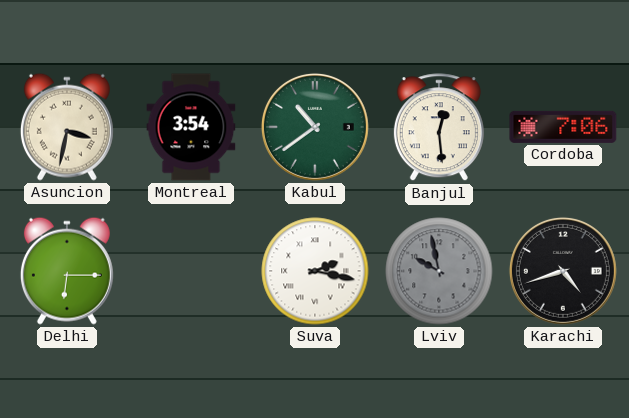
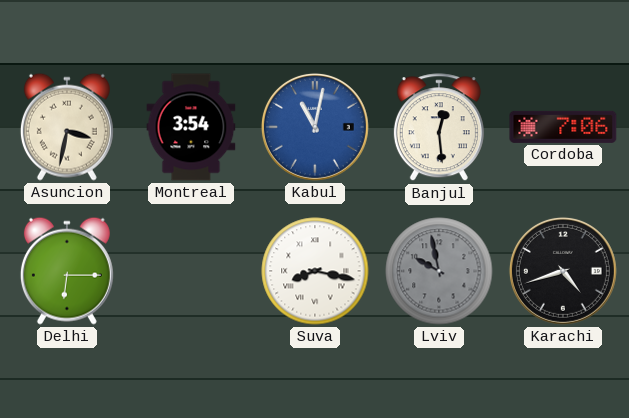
Kabul: 10:39 -> 11:02 (315, 127)
Kabul dial: green -> blue (315, 127)
Suva: 2:17 -> 8:17 (315, 271)
